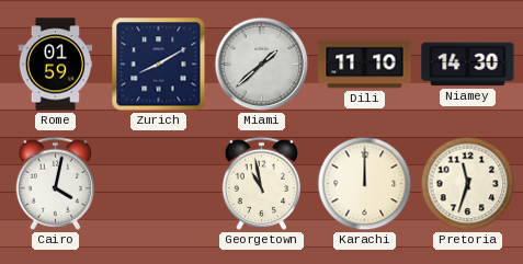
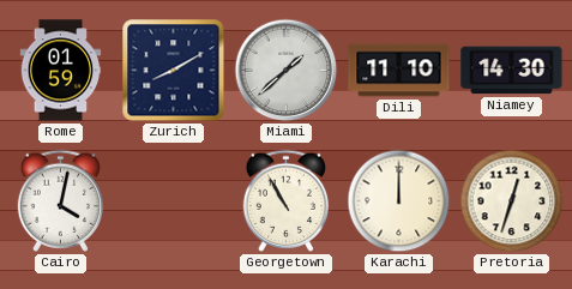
Georgetown: 10:58 -> 10:55 (285, 200)
Pretoria: 11:33 -> 12:33 (512, 201)
